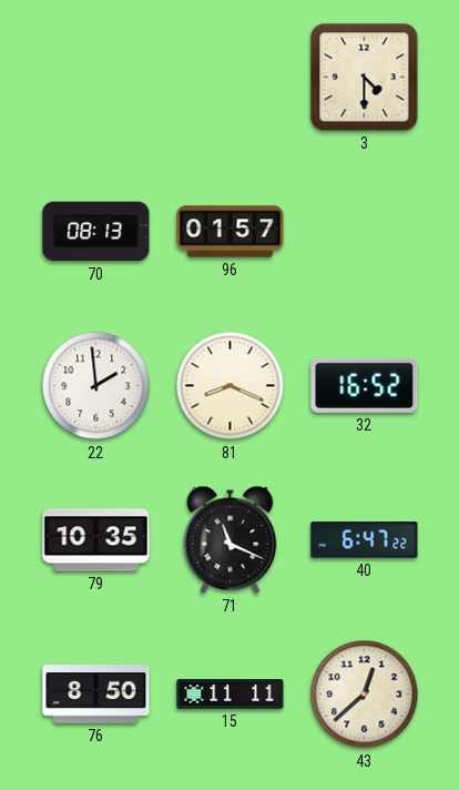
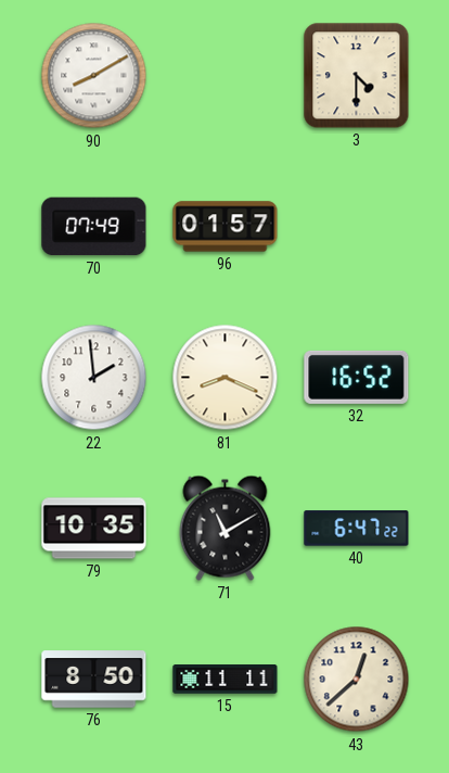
90: none -> 8:10 (94, 76)
70: 08:13 -> 07:49 (94, 227)
71: 11:19 -> 11:10 (226, 528)
